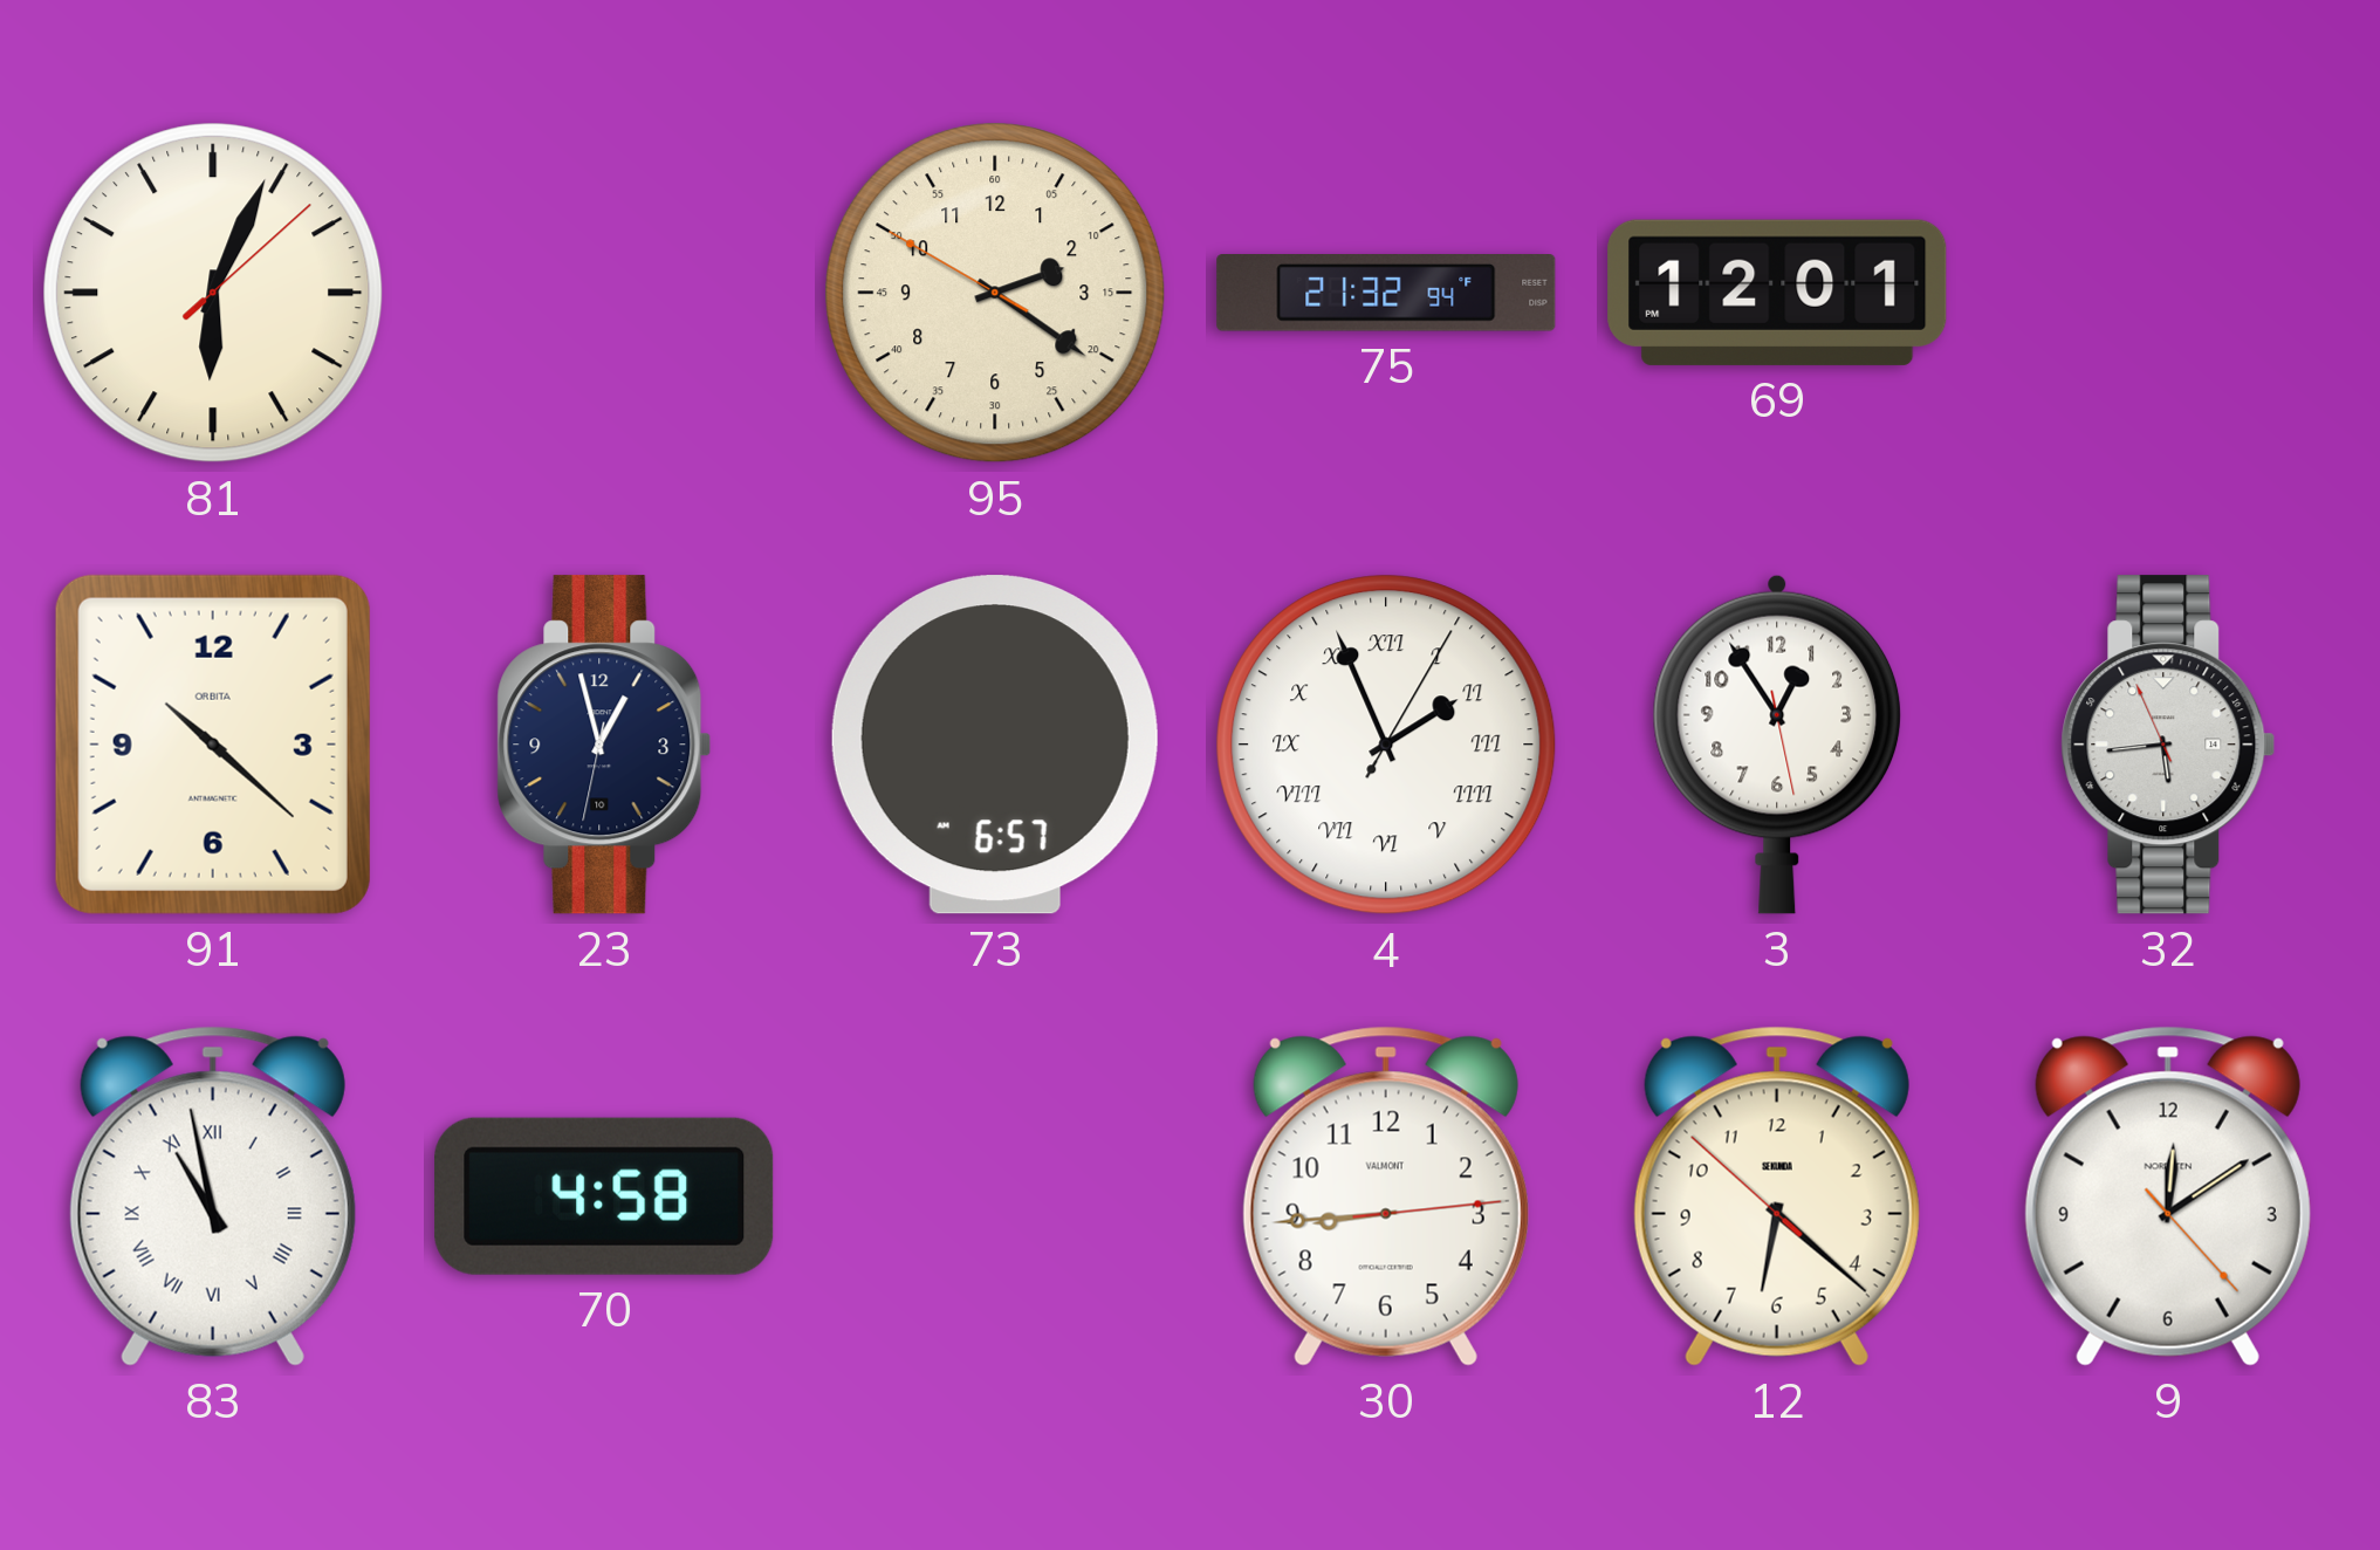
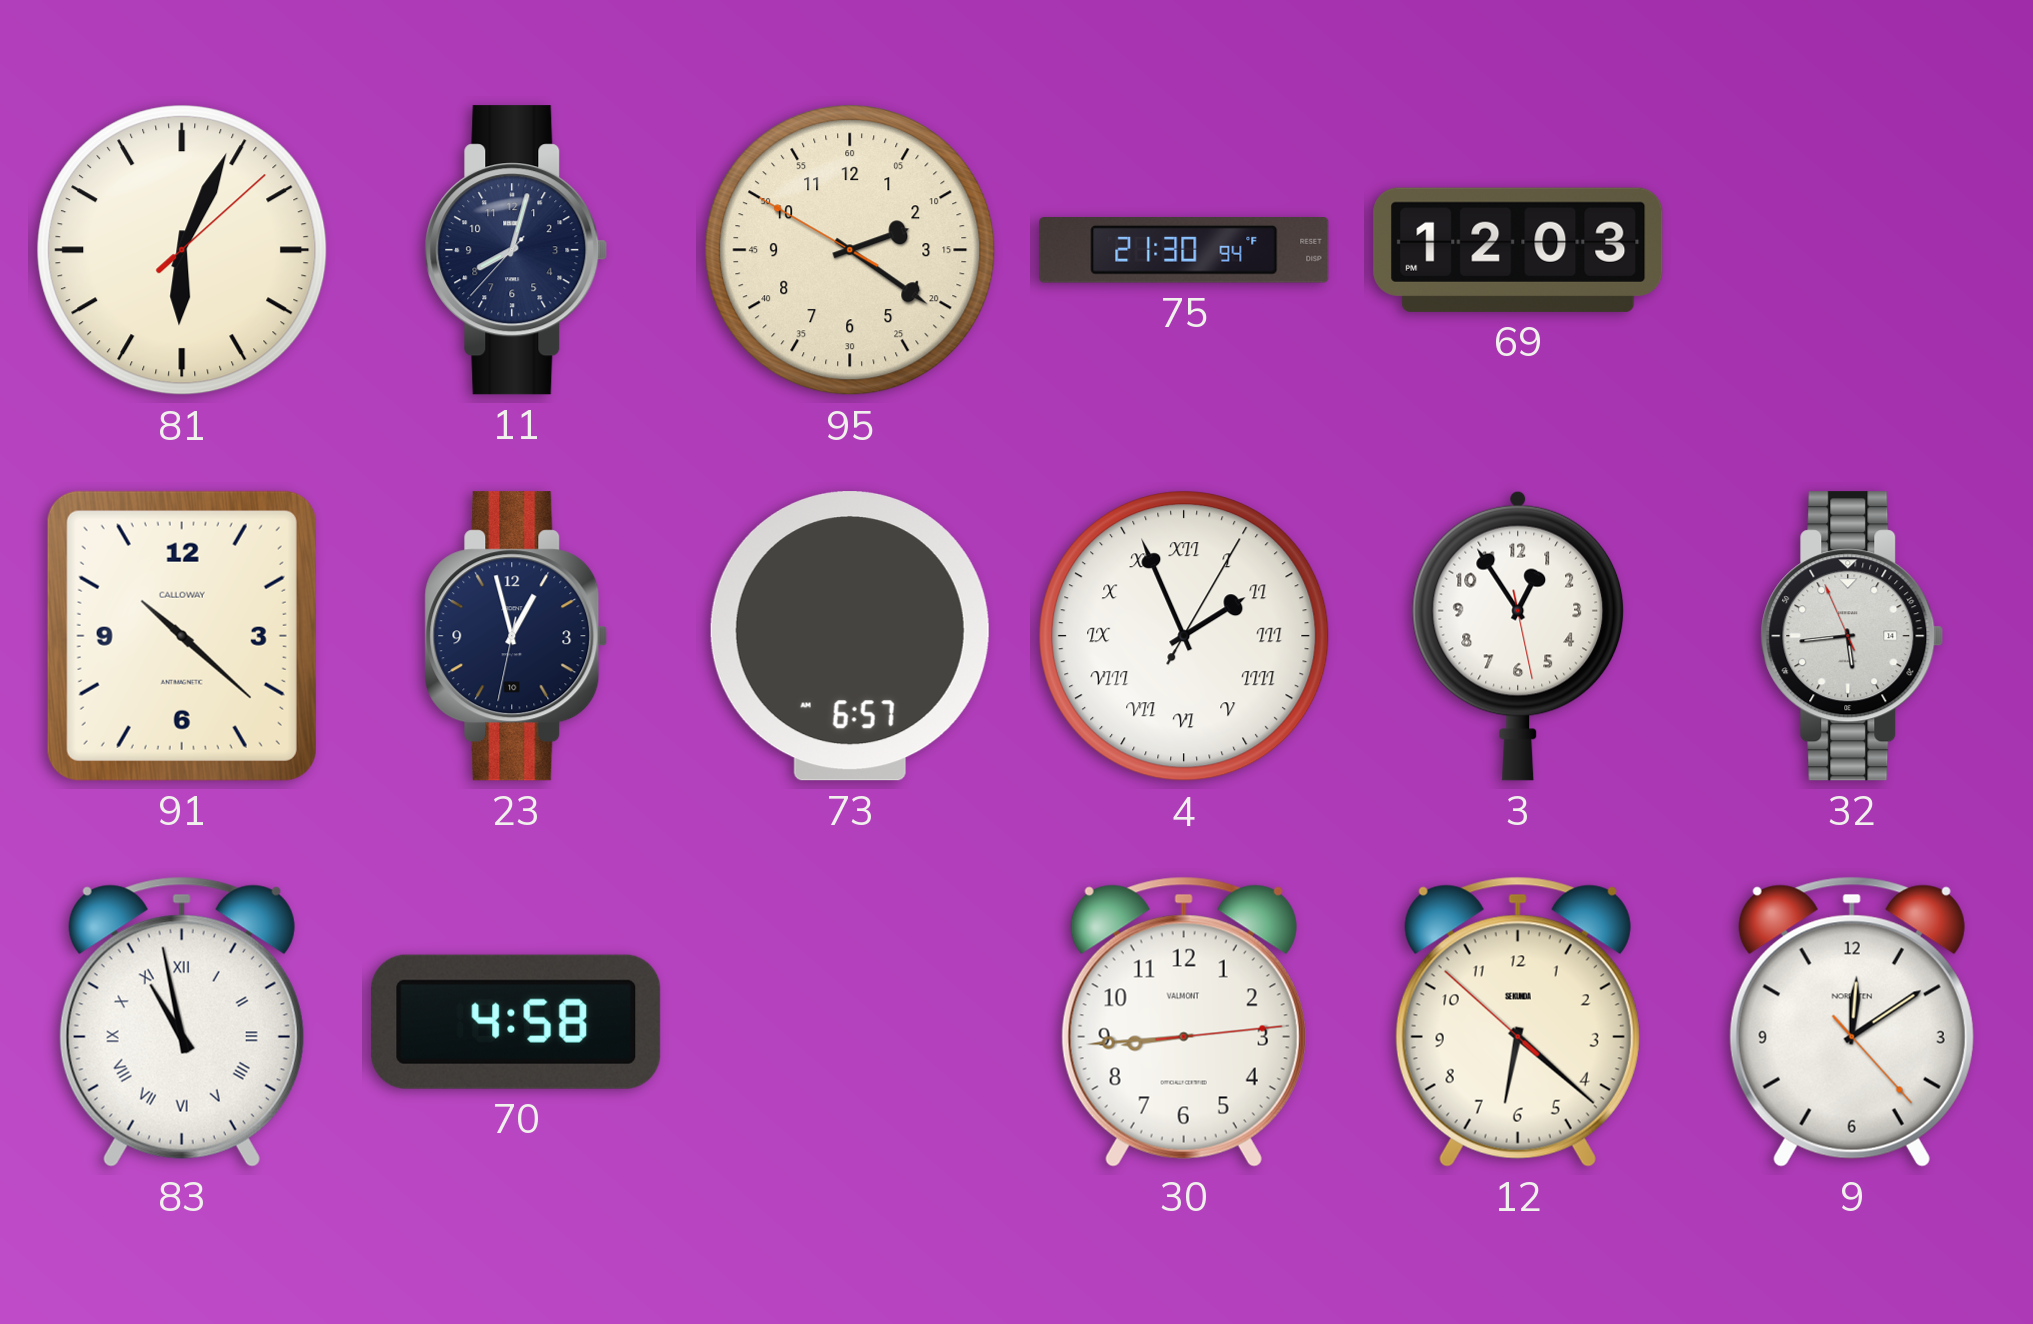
11: none -> 8:02 (516, 250)
75: 21:32 -> 21:30 (1184, 251)
69: 12:01 -> 12:03 (1518, 250)
91 brand: ORBITA -> CALLOWAY (182, 636)
